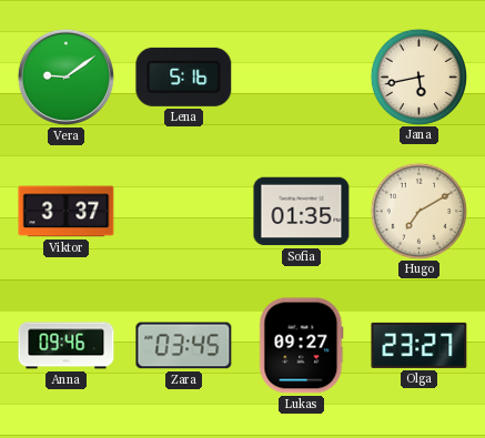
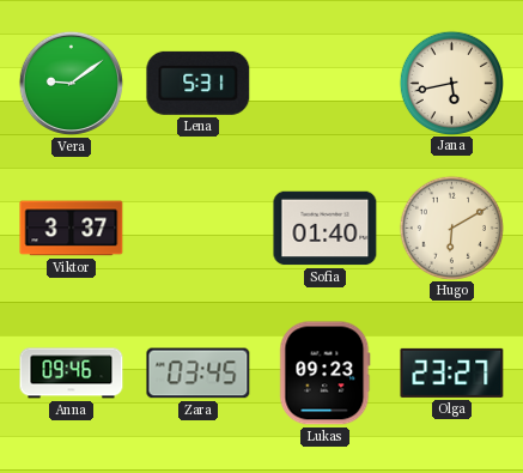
Lena: 5:16 -> 5:31 (199, 83)
Sofia: 01:35 -> 01:40 (326, 229)
Hugo: 7:10 -> 6:10 (451, 228)
Lukas: 09:27 -> 09:23 (326, 374)
